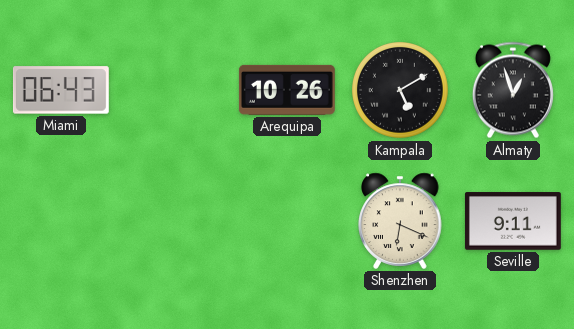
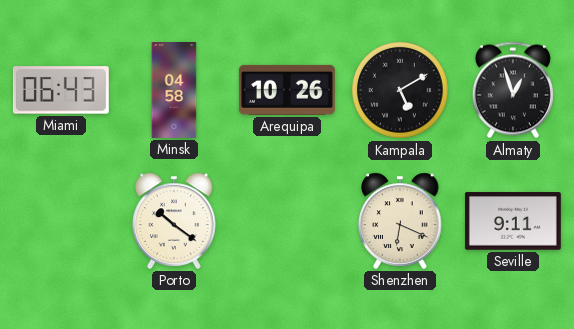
Minsk: none -> 04:58 (174, 91)
Porto: none -> 10:21 (174, 221)
